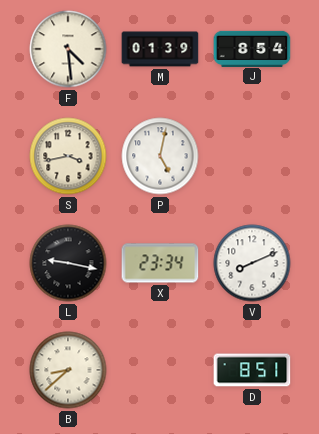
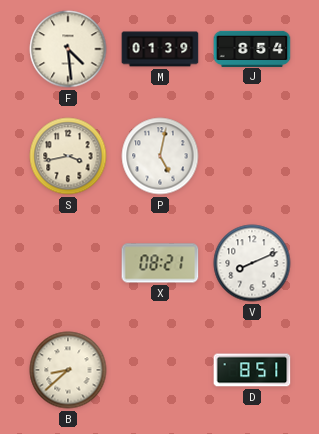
L: 9:17 -> none (68, 263)
X: 23:34 -> 08:21 (160, 263)
